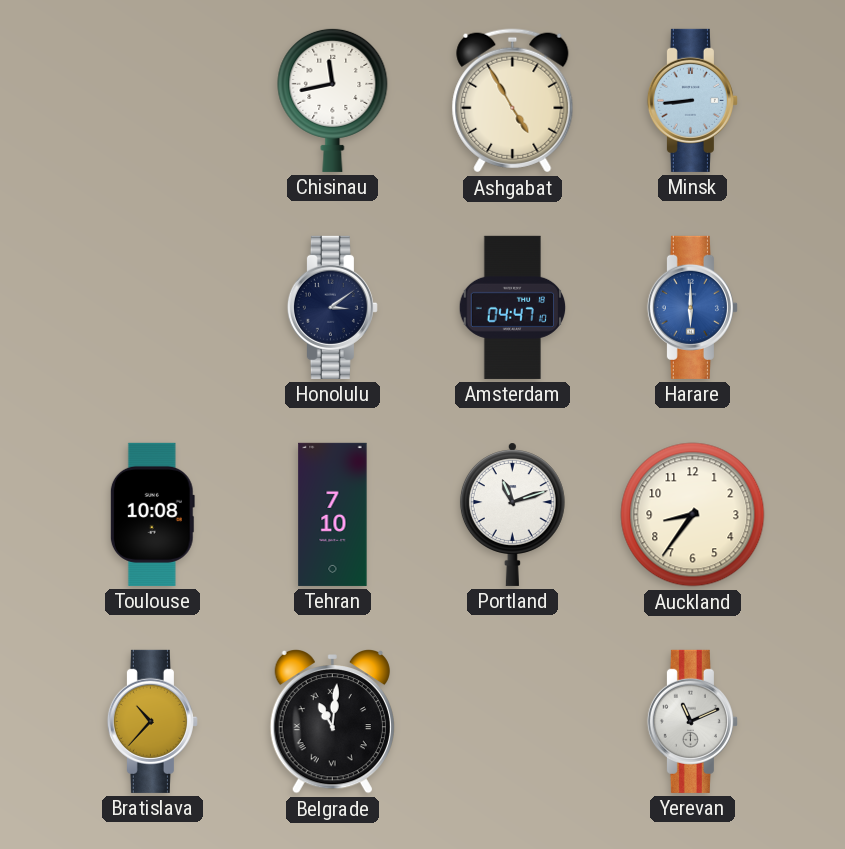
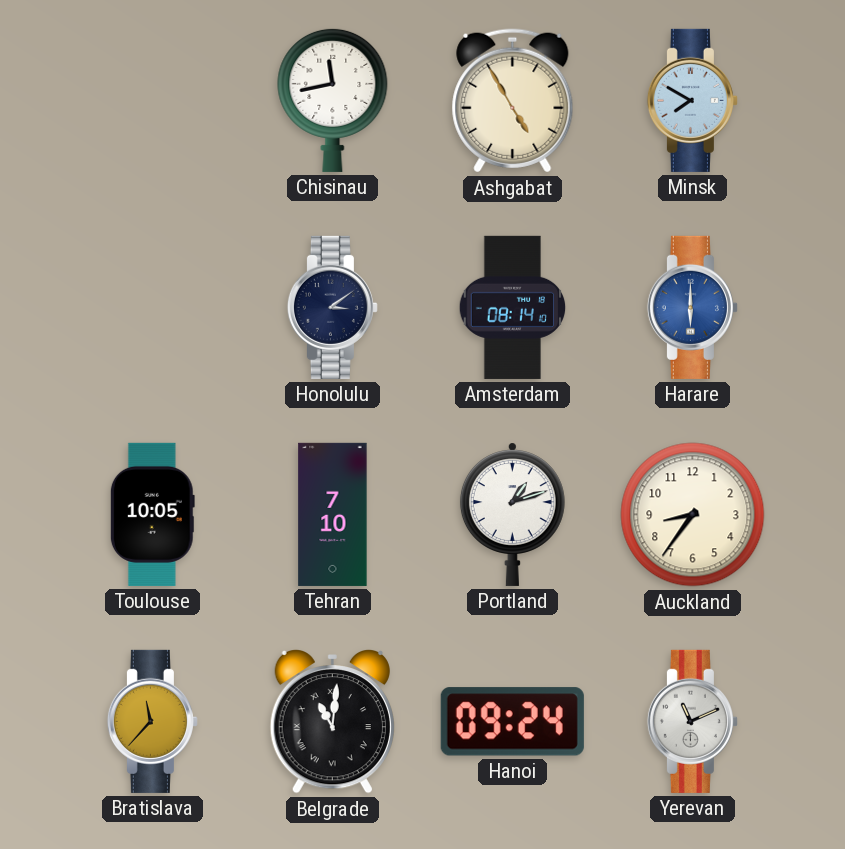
Minsk: 8:44 -> 7:50 (692, 100)
Amsterdam: 04:47 -> 08:14 (513, 307)
Toulouse: 10:08 -> 10:05 (152, 514)
Portland: 11:12 -> 1:12 (512, 514)
Bratislava: 10:37 -> 11:37 (152, 721)
Hanoi: none -> 09:24 (512, 722)
